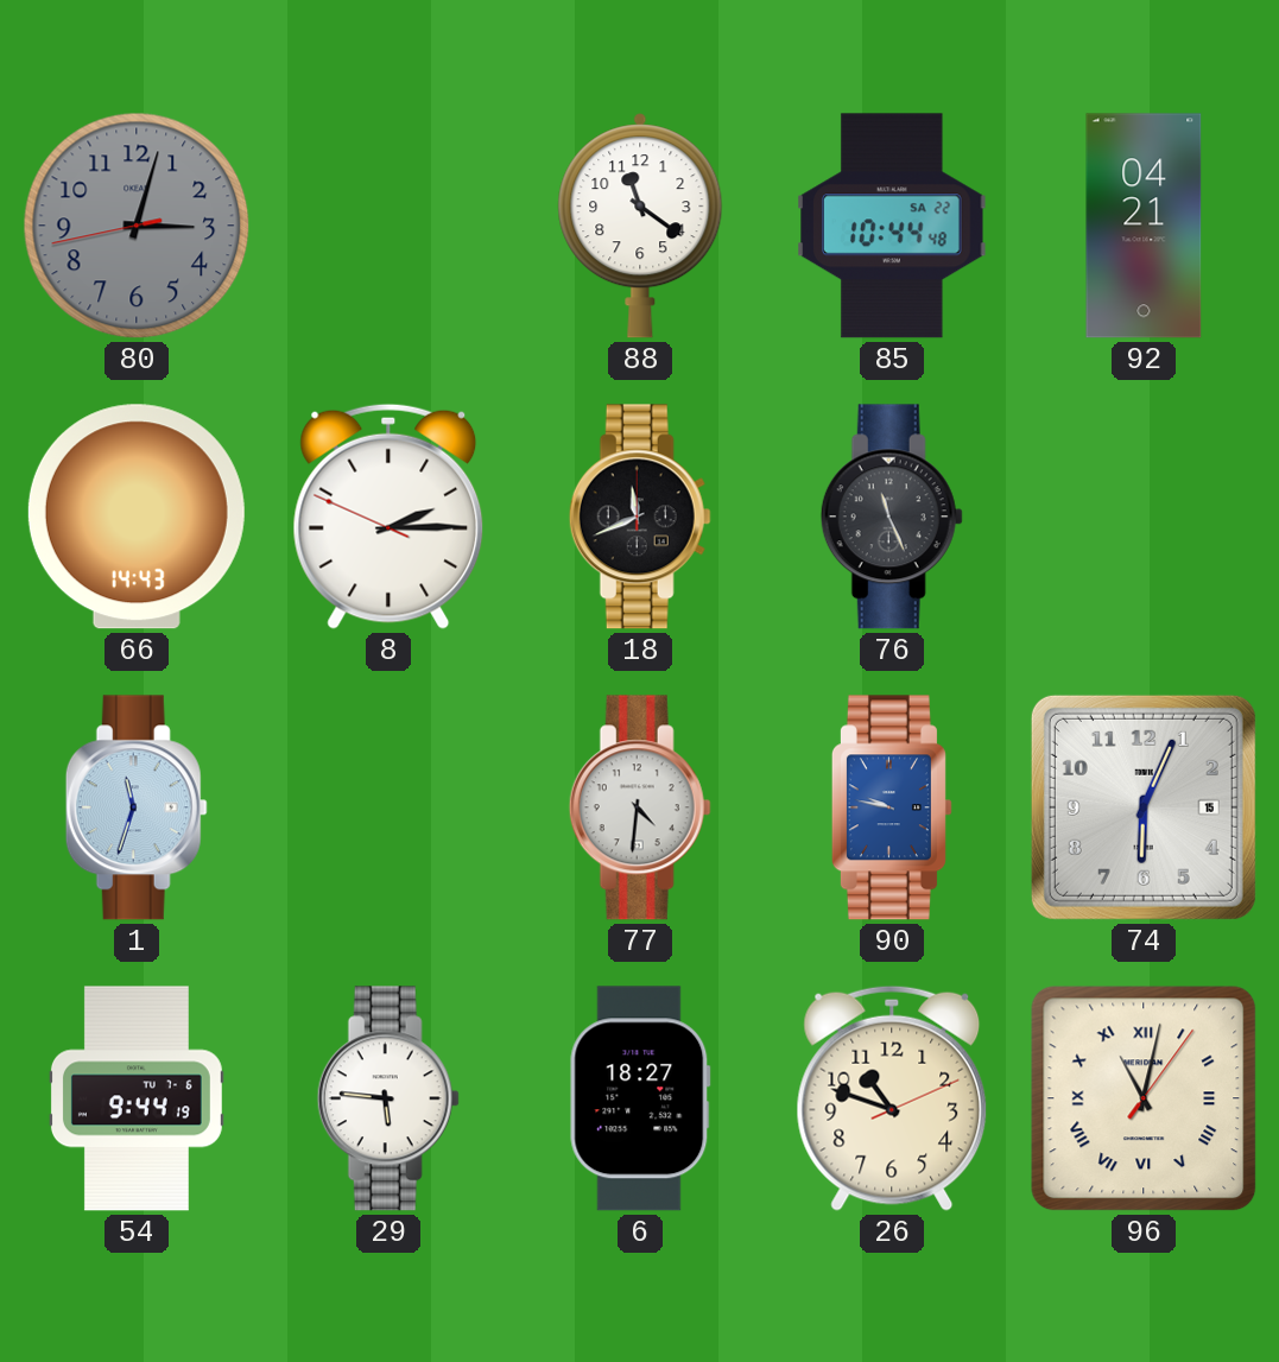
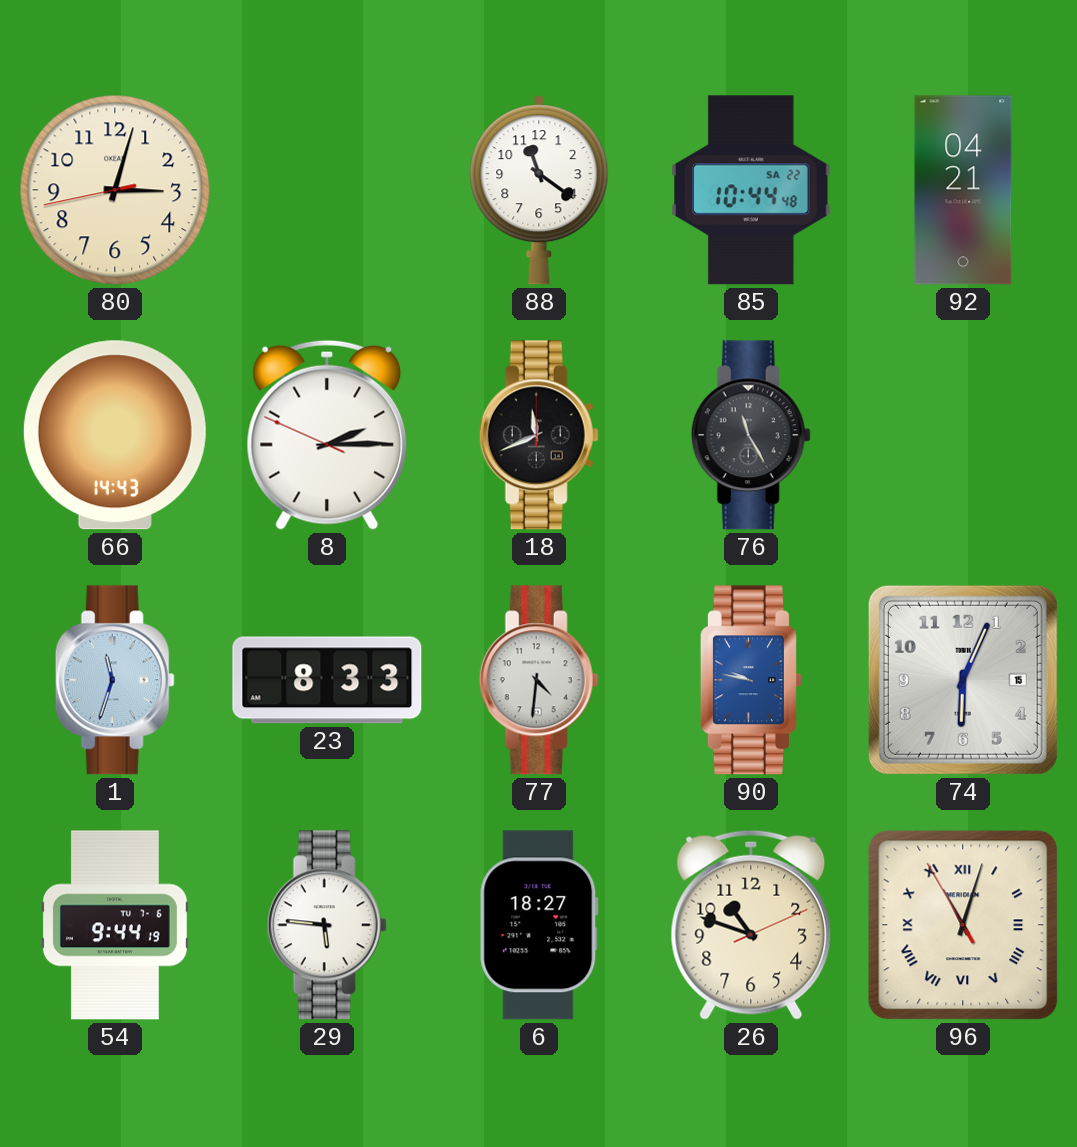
80 dial: grey -> cream (115, 190)
76: 11:26 -> 11:25 (751, 435)
23: none -> 8:33 (327, 680)
96: 11:02:06 -> 11:02:55 (963, 925)
